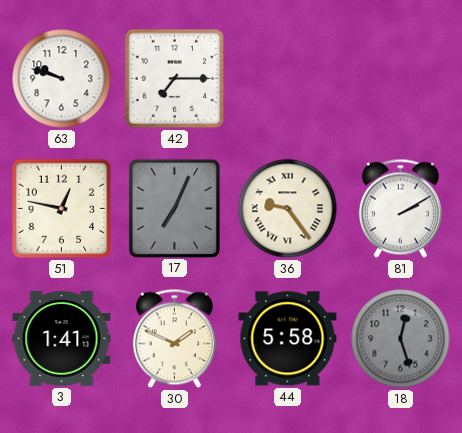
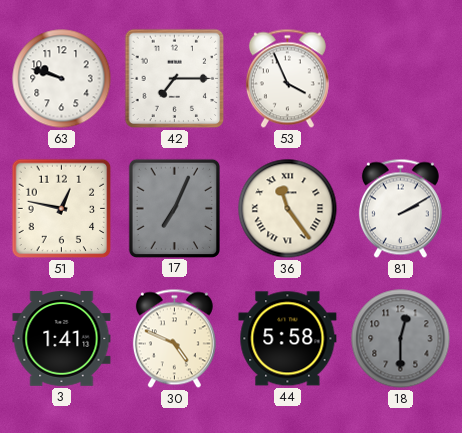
53: none -> 3:56 (287, 79)
36: 9:24 -> 11:24 (288, 209)
30: 1:49 -> 4:49 (174, 339)
18: 12:27 -> 12:30 (401, 339)
